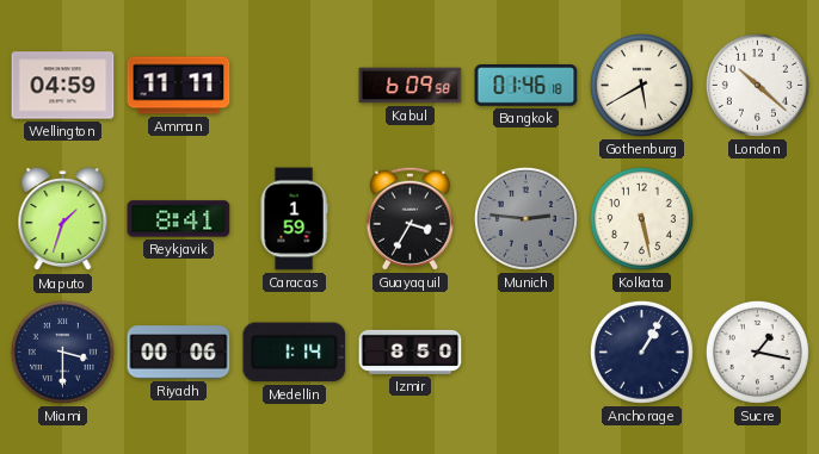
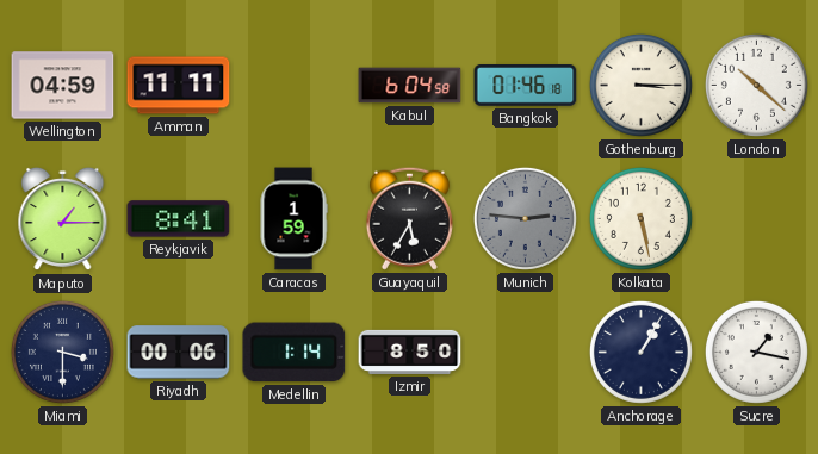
Kabul: 6:09 -> 6:04 (410, 86)
Gothenburg: 5:40 -> 3:15 (640, 85)
Maputo: 1:33 -> 1:15 (63, 219)
Guayaquil: 3:35 -> 5:35 (409, 218)
